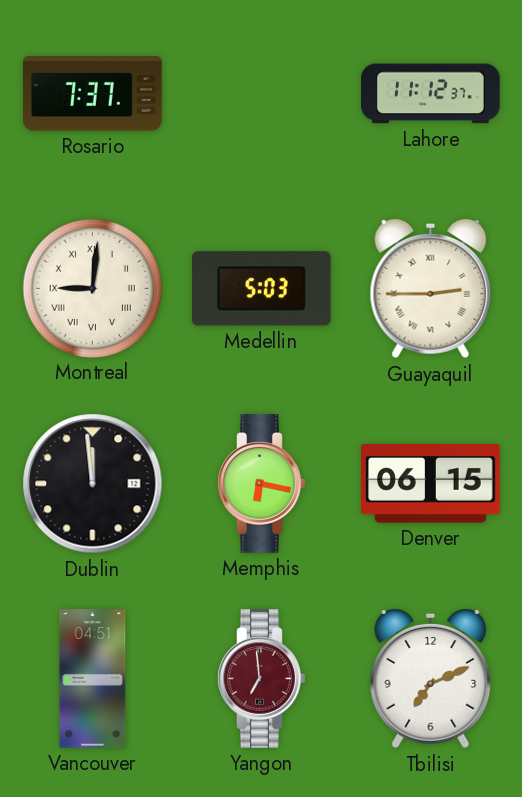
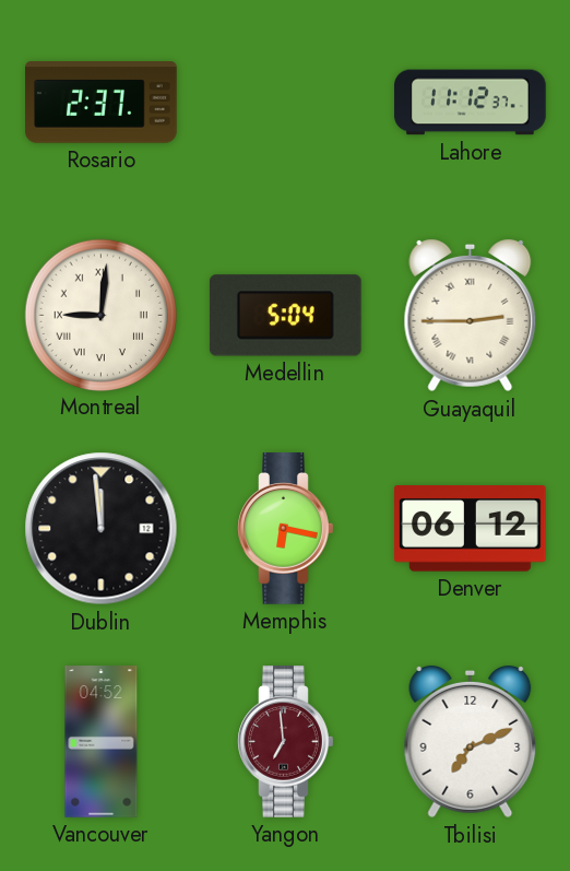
Rosario: 7:37 -> 2:37 (102, 103)
Medellin: 5:03 -> 5:04 (285, 316)
Denver: 06:15 -> 06:12 (471, 529)
Vancouver: 04:51 -> 04:52 (102, 742)
